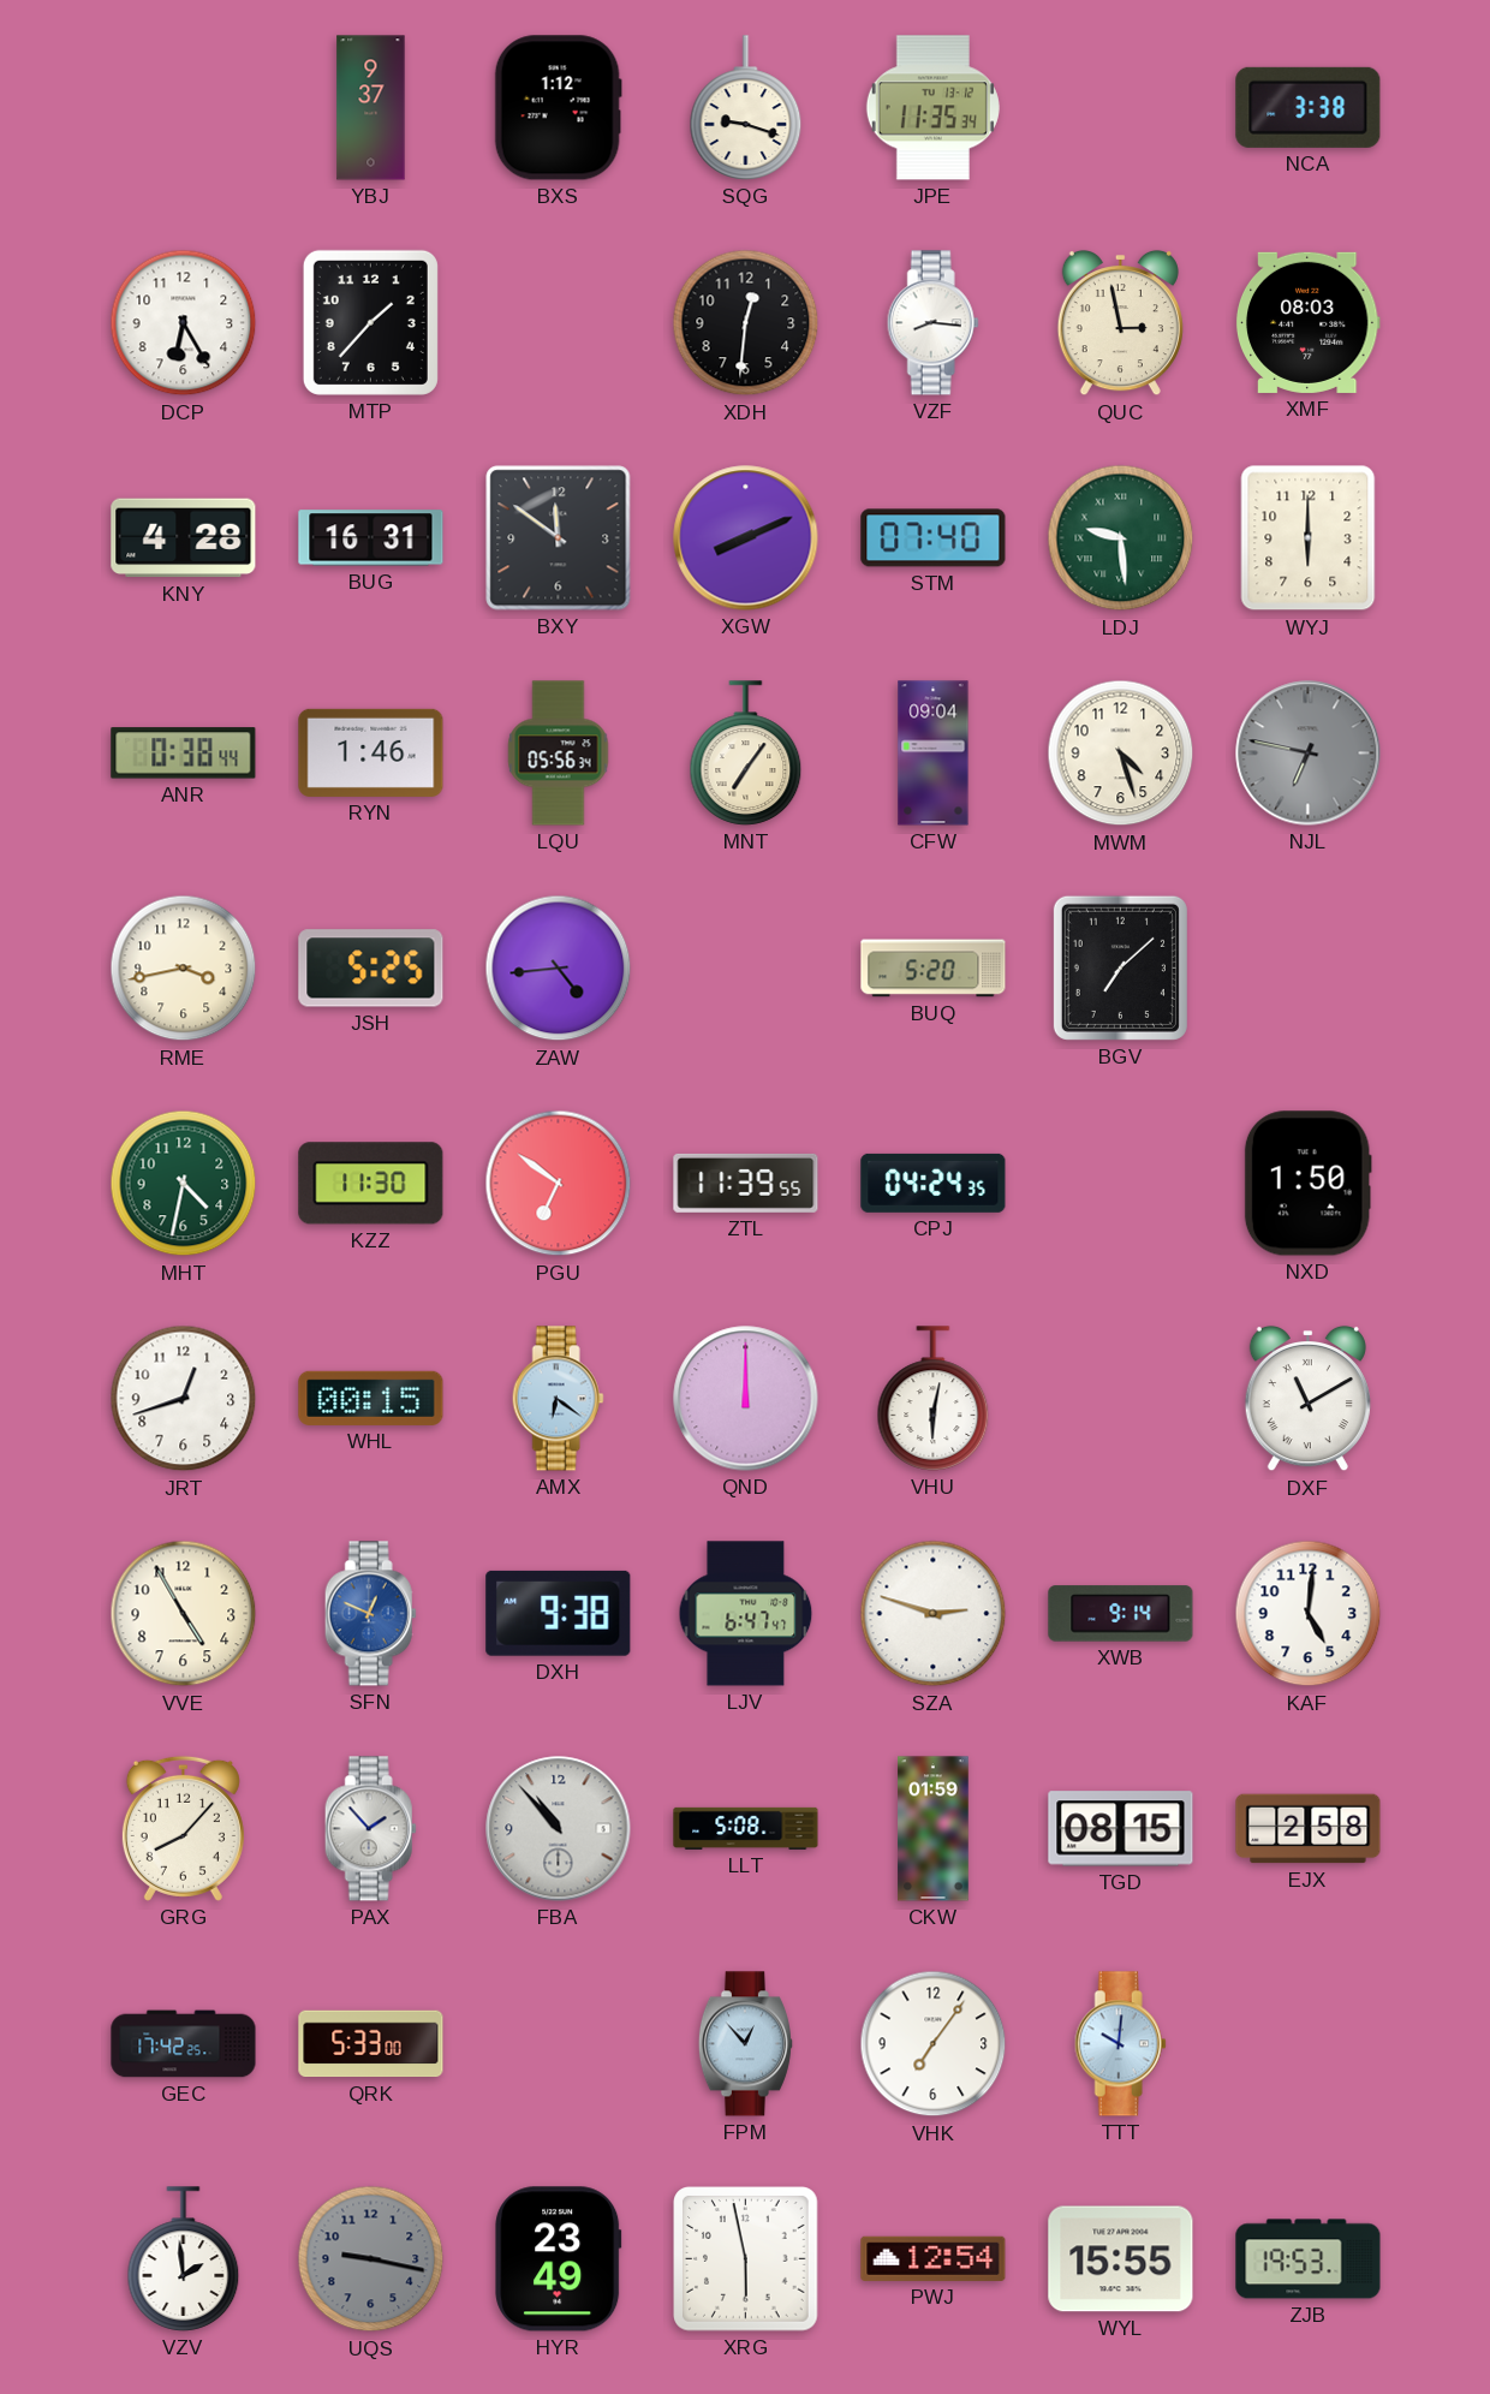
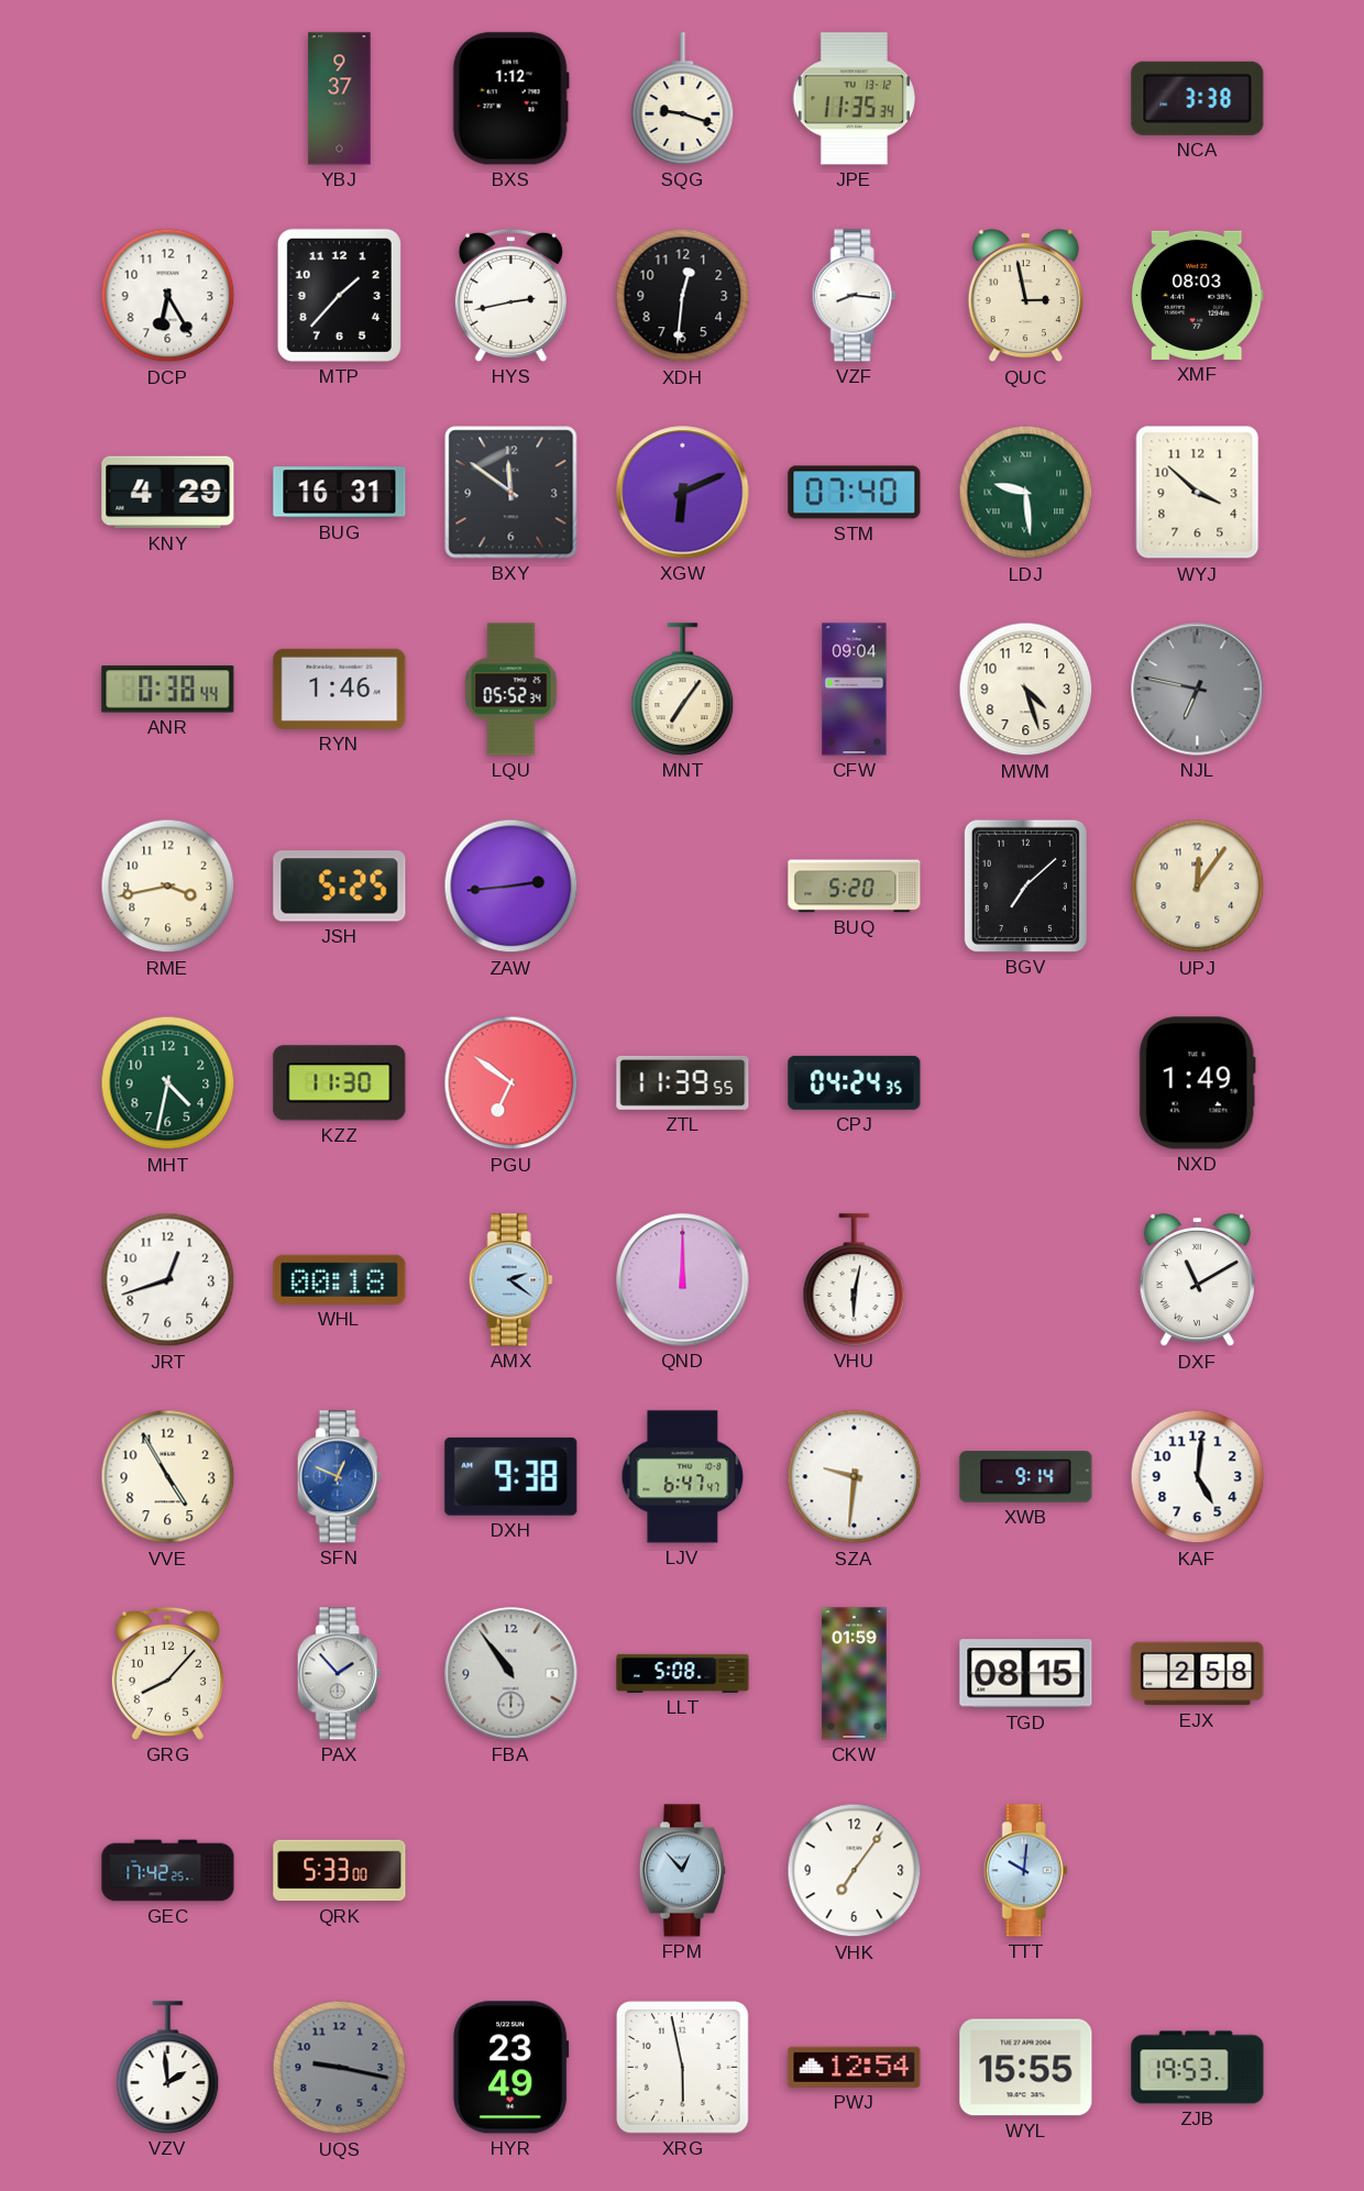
HYS: none -> 2:43 (510, 295)
KNY: 4:28 -> 4:29 (168, 493)
XGW: 8:11 -> 6:11 (683, 493)
WYJ: 6:00 -> 3:52 (1198, 493)
LQU: 05:56 -> 05:52 (512, 690)
ZAW: 4:44 -> 2:44 (512, 887)
UPJ: none -> 12:06 (1198, 887)
NXD: 1:50 -> 1:49 (1197, 1083)
WHL: 00:15 -> 00:18 (340, 1279)
AMX: 6:21 -> 2:21 (510, 1280)
SZA: 2:48 -> 9:31 (855, 1477)
FBA: 10:53 -> 10:54 (512, 1674)
